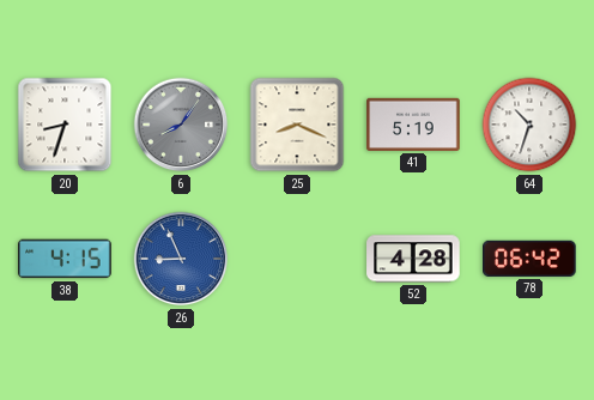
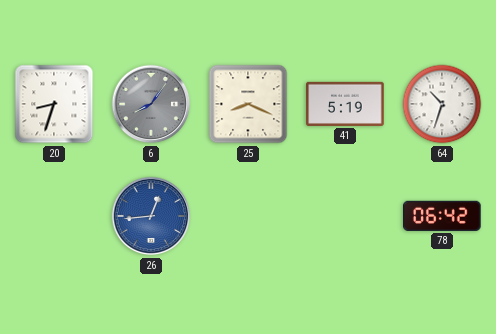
38: 4:15 -> none (65, 259)
26: 8:56 -> 12:44 (151, 216)
52: 4:28 -> none (413, 259)
